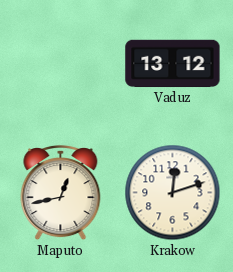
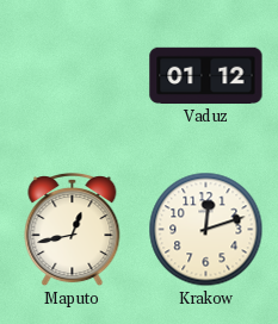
Vaduz: 13:12 -> 01:12 (206, 76)
